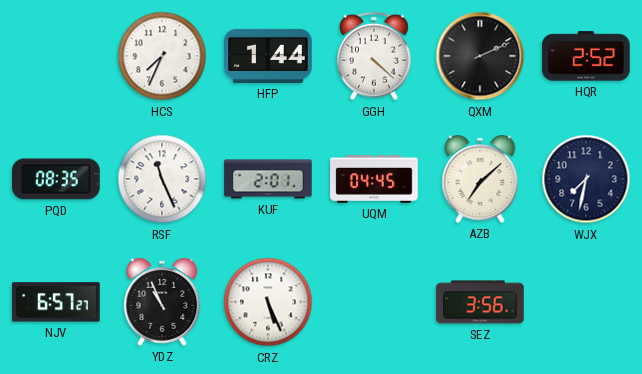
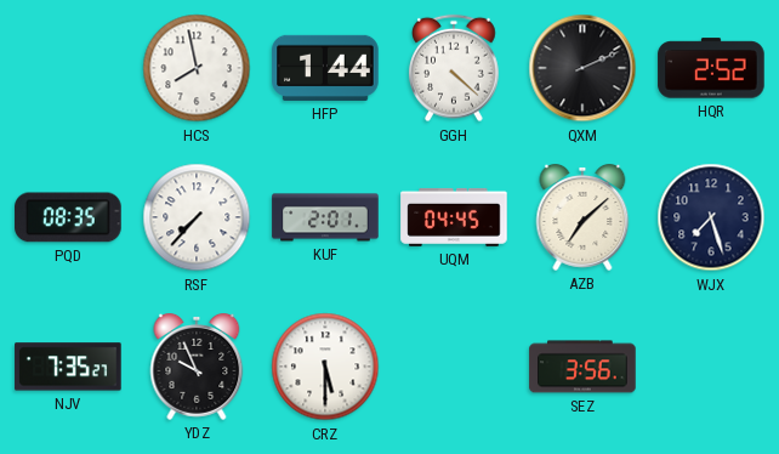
HCS: 7:34 -> 7:58 (197, 68)
RSF: 11:26 -> 7:37 (197, 217)
WJX: 7:32 -> 7:27 (711, 217)
NJV: 6:57 -> 7:35 (68, 367)
YDZ: 10:56 -> 9:56 (197, 368)
CRZ: 5:26 -> 5:30 (325, 367)
